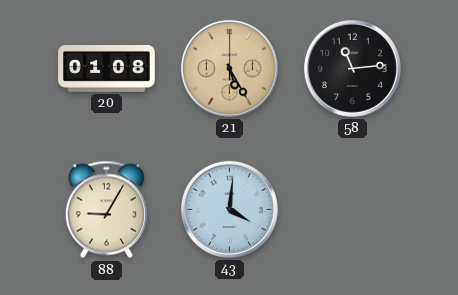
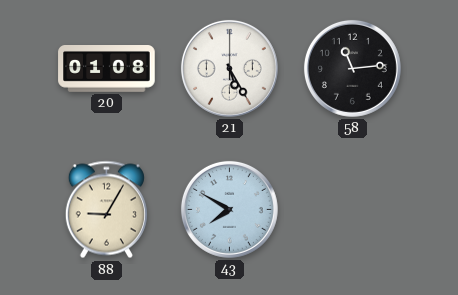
21 dial: champagne -> white (229, 68)
43: 4:01 -> 7:50 (229, 209)
